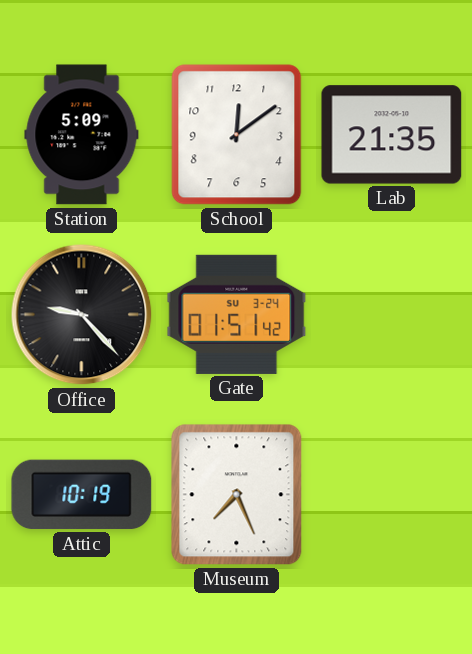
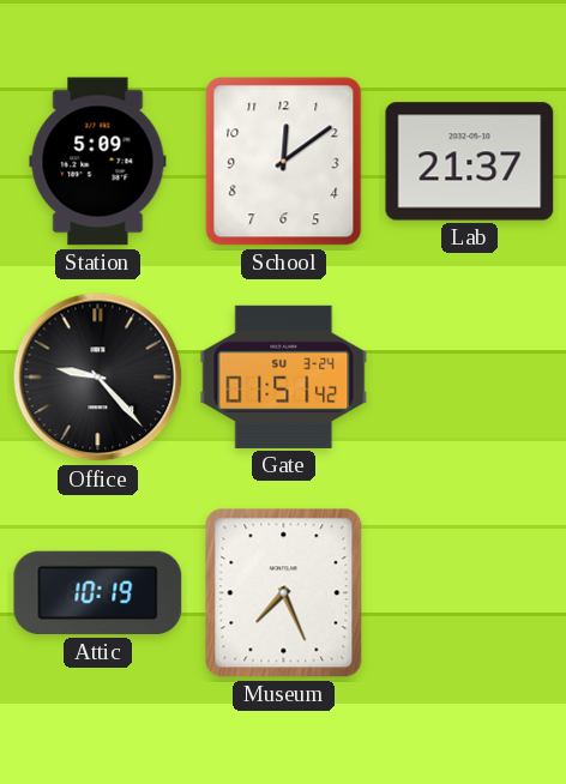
Lab: 21:35 -> 21:37 (470, 162)
